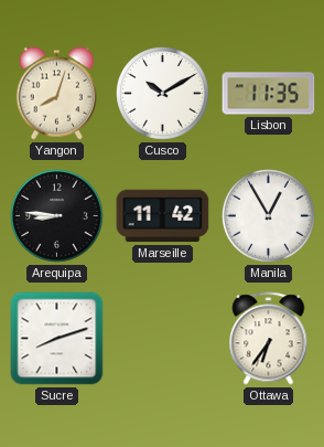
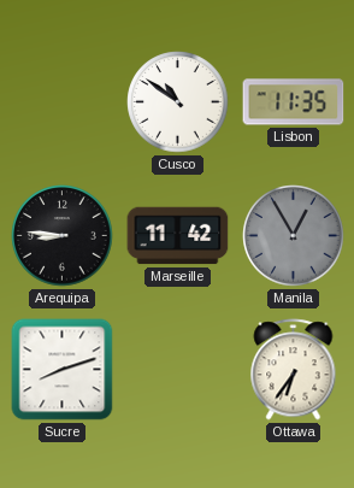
Yangon: 8:03 -> none (57, 94)
Cusco: 10:10 -> 10:51 (178, 102)
Manila dial: white -> grey (294, 236)
